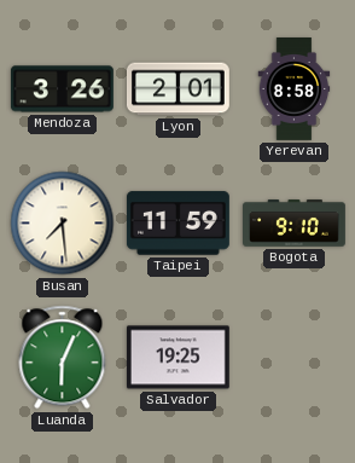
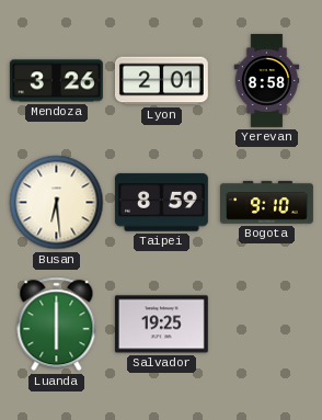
Busan: 7:29 -> 6:29 (57, 203)
Taipei: 11:59 -> 8:59 (161, 203)
Luanda: 6:04 -> 6:00 (57, 325)
